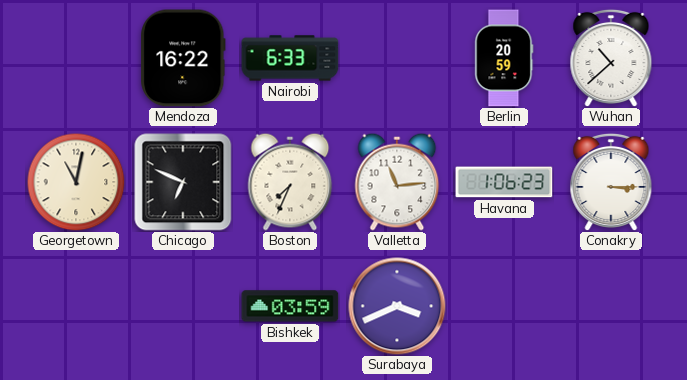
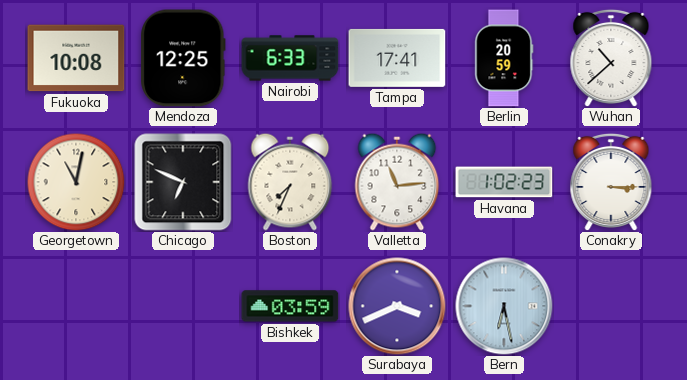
Fukuoka: none -> 10:08 (76, 58)
Mendoza: 16:22 -> 12:25 (183, 58)
Tampa: none -> 17:41 (397, 58)
Havana: 1:06 -> 1:02 (504, 182)
Bern: none -> 6:28 (504, 306)
